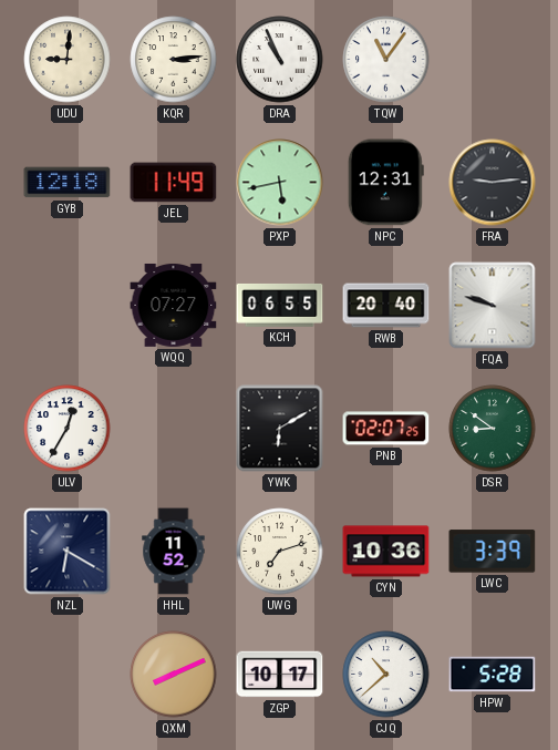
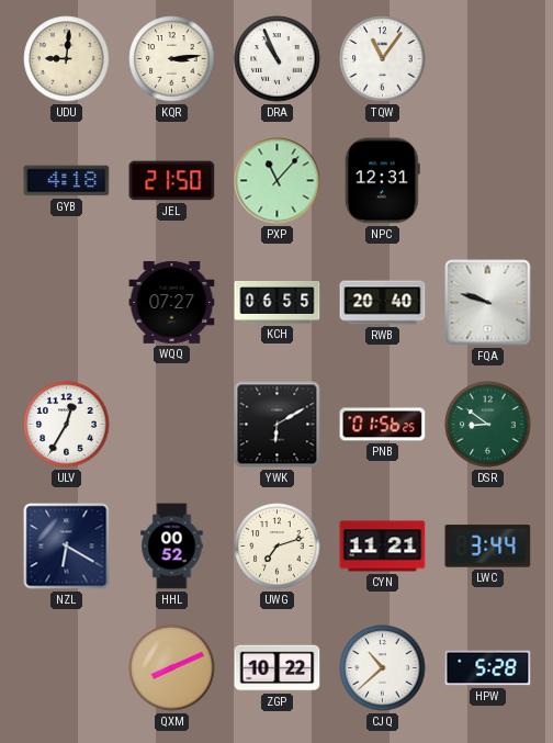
GYB: 12:18 -> 4:18 (67, 181)
JEL: 11:49 -> 21:50 (172, 181)
PXP: 5:43 -> 11:07 (278, 181)
FRA: 9:14 -> none (493, 183)
PNB: 02:07 -> 01:56 (383, 425)
HHL: 11:52 -> 00:52 (172, 547)
CYN: 10:36 -> 11:21 (383, 547)
LWC: 3:39 -> 3:44 (488, 547)
ZGP: 10:17 -> 10:22 (278, 668)
